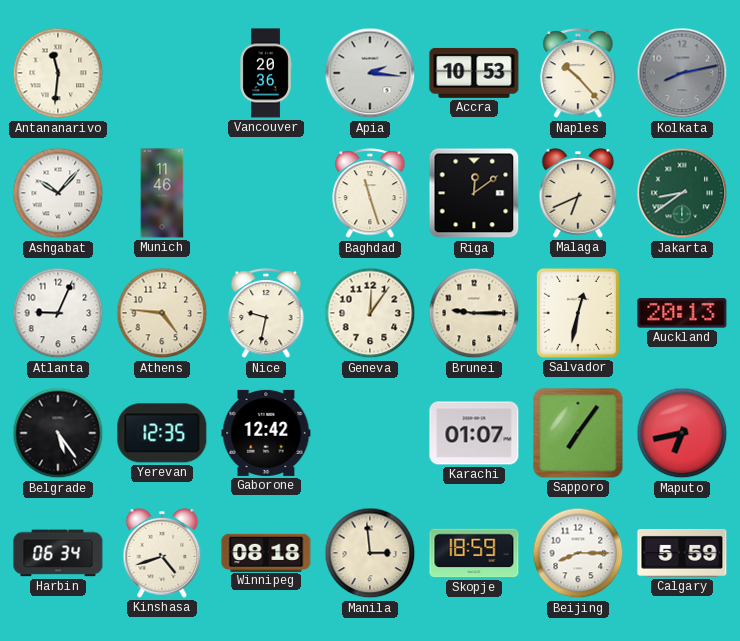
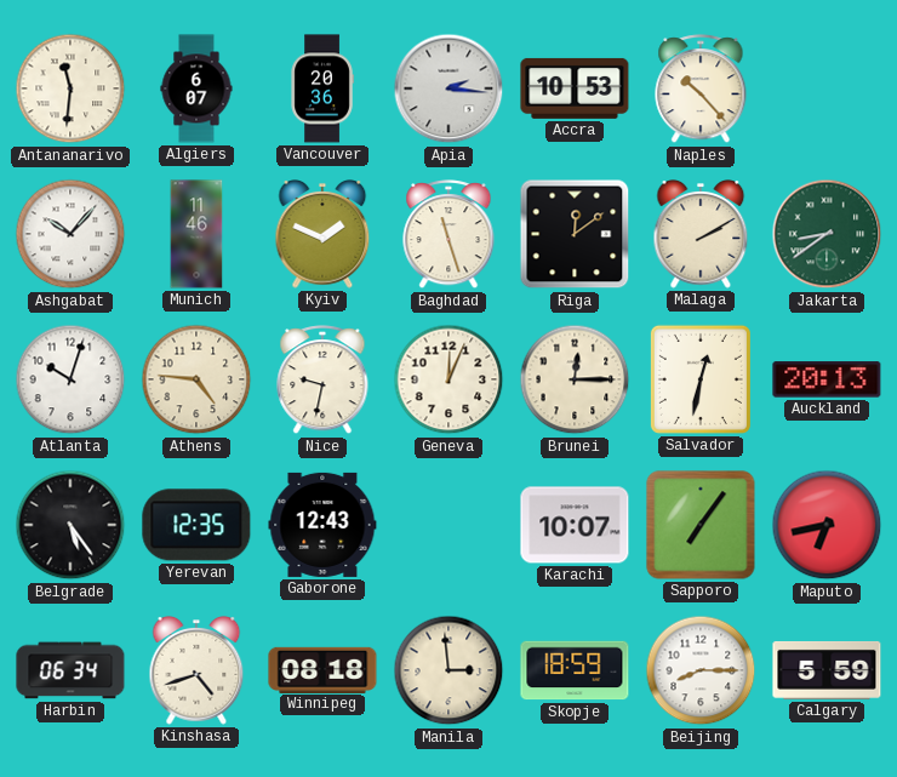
Algiers: none -> 6:07 (196, 88)
Kolkata: 8:13 -> none (682, 73)
Kyiv: none -> 1:49 (322, 234)
Malaga: 6:41 -> 2:10 (701, 234)
Atlanta: 9:04 -> 10:03 (70, 379)
Geneva: 12:06 -> 12:04 (448, 379)
Brunei: 9:15 -> 12:15 (575, 379)
Gaborone: 12:42 -> 12:43 (322, 525)
Karachi: 01:07 -> 10:07 (575, 525)
